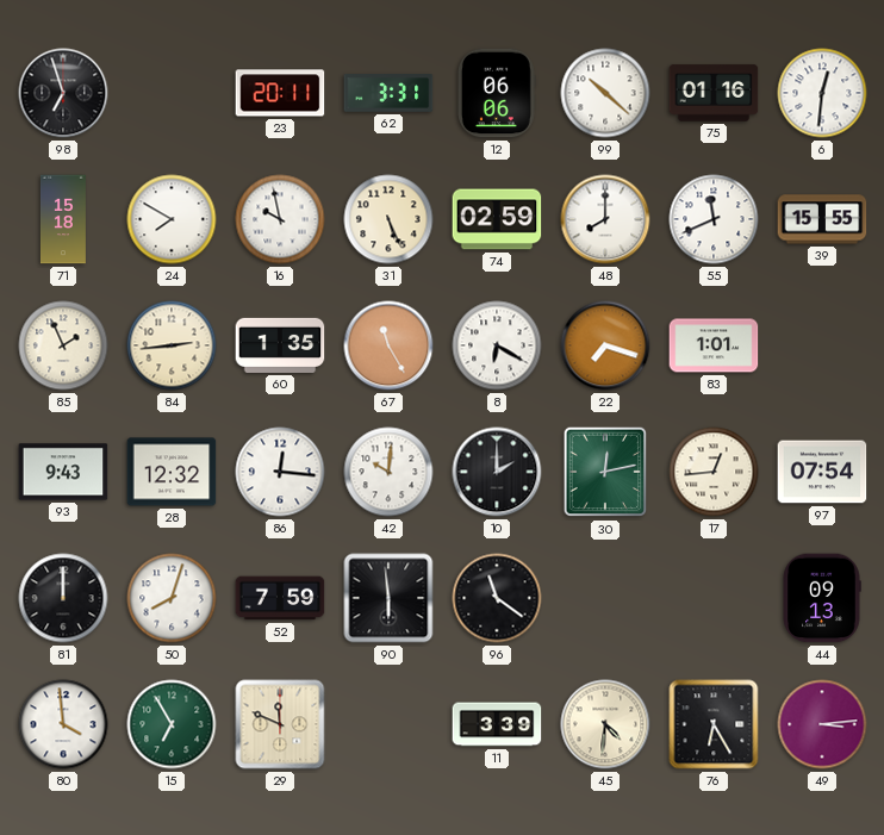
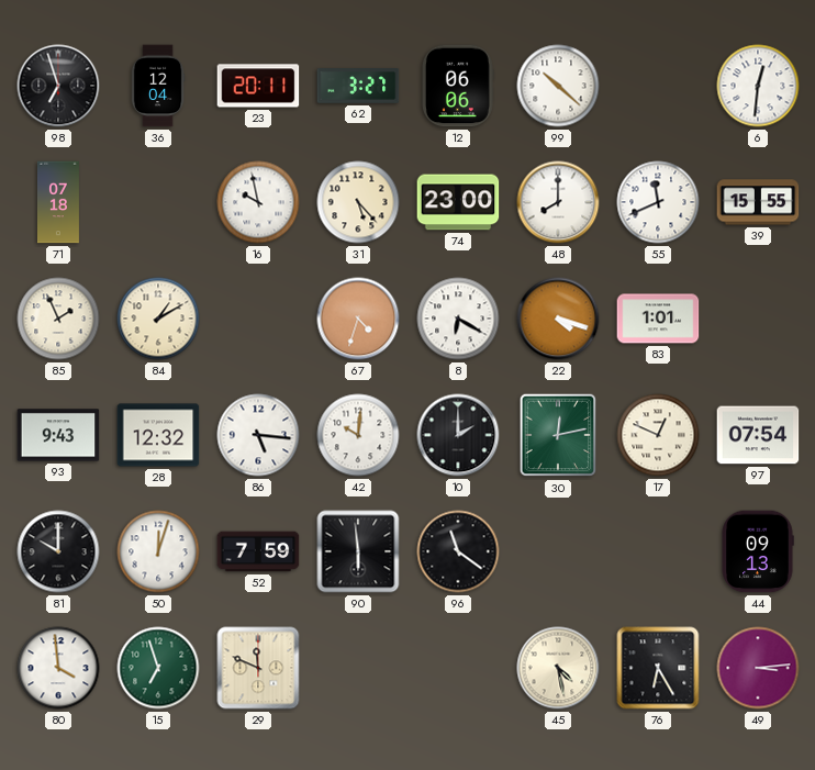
36: none -> 12:04 (158, 86)
62: 3:31 -> 3:27 (358, 87)
75: 01:16 -> none (714, 93)
71: 15:18 -> 07:18 (58, 202)
24: 7:50 -> none (172, 219)
31: 5:26 -> 5:23 (358, 202)
74: 02:59 -> 23:00 (458, 202)
84: 2:44 -> 1:10 (158, 319)
60: 1:35 -> none (280, 345)
67: 11:25 -> 4:33 (358, 319)
22: 7:18 -> 4:18 (558, 319)
86: 12:16 -> 5:16 (258, 435)
17: 12:44 -> 12:49 (658, 435)
81: 12:00 -> 10:00 (58, 551)
50: 8:03 -> 12:03 (158, 551)
15: 6:55 -> 6:57 (158, 668)
11: 3:39 -> none (497, 724)
45: 4:31 -> 4:28 (558, 668)
